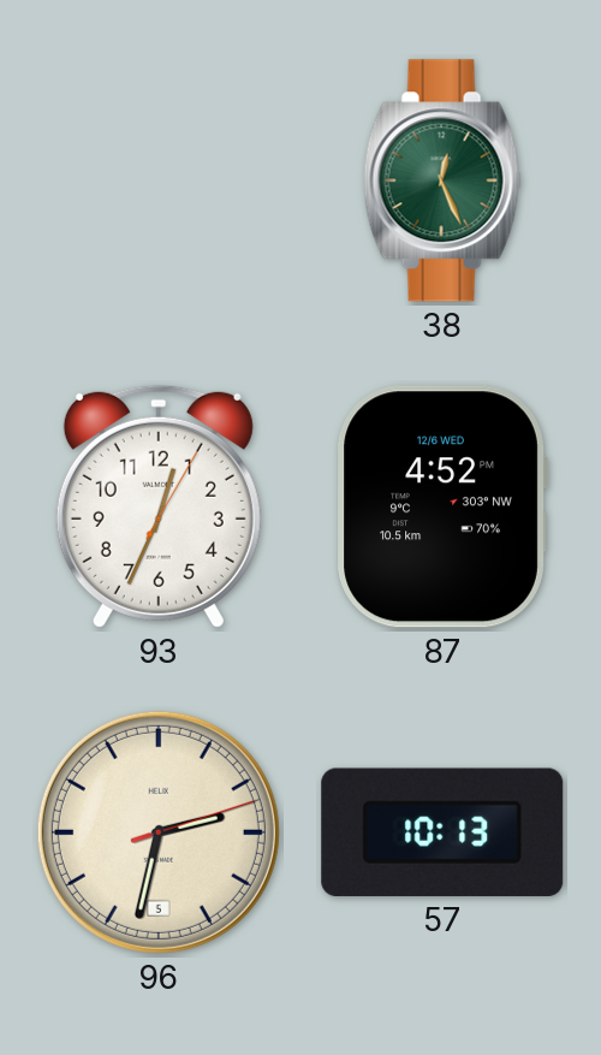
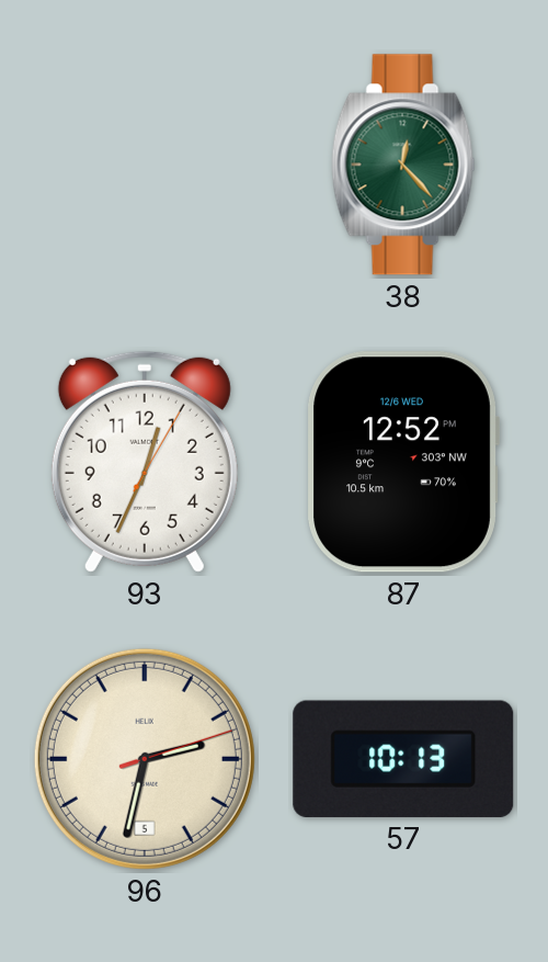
38: 12:26 -> 12:23 (403, 165)
87: 4:52 -> 12:52 (403, 462)
